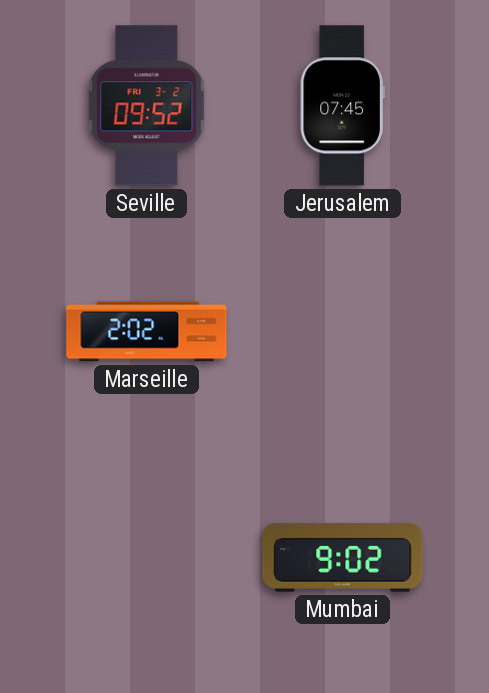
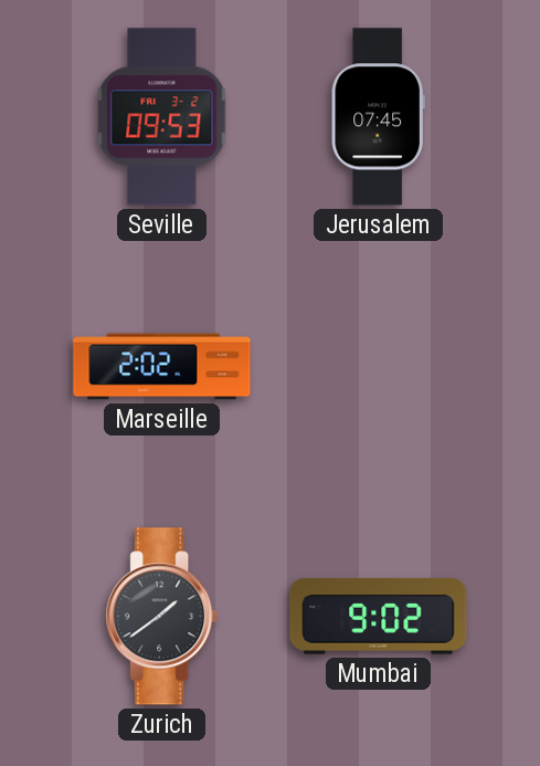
Seville: 09:52 -> 09:53 (162, 117)
Zurich: none -> 1:39 (162, 617)
